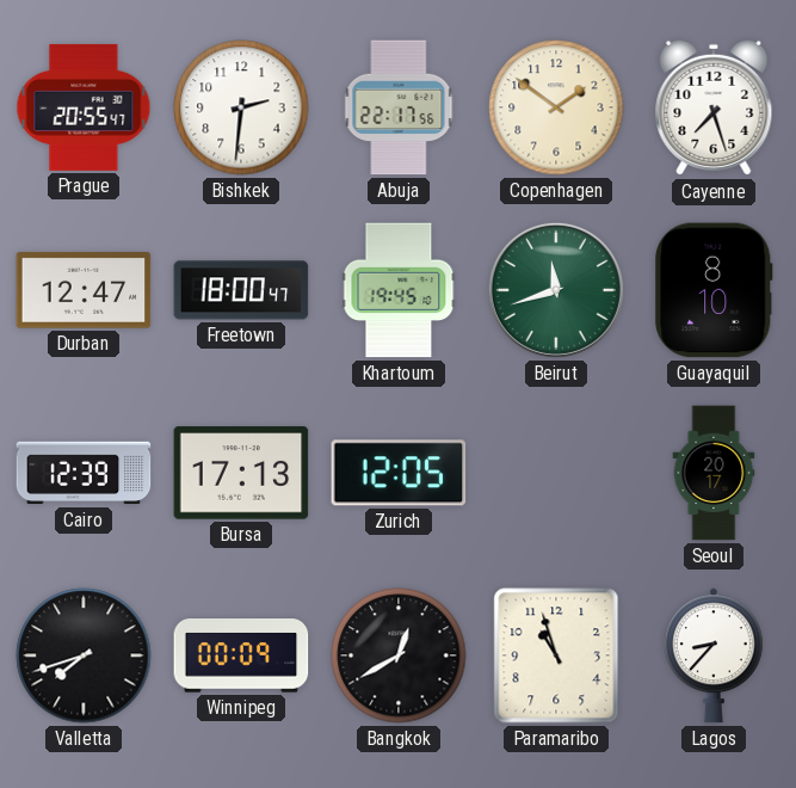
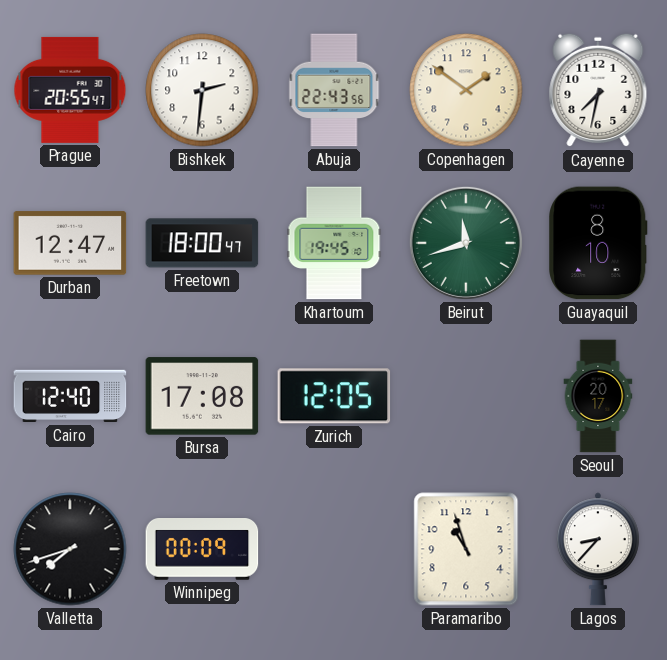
Abuja: 22:17 -> 22:43 (334, 90)
Cayenne: 7:27 -> 7:32 (598, 90)
Cairo: 12:39 -> 12:40 (70, 396)
Bursa: 17:13 -> 17:08 (202, 396)
Bangkok: 12:40 -> none (399, 655)
